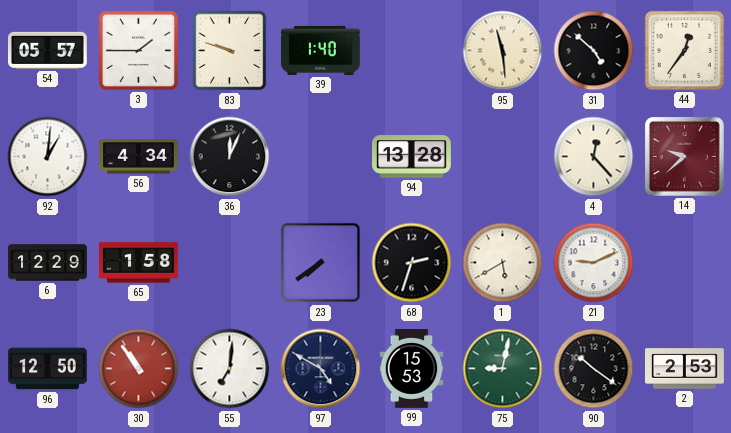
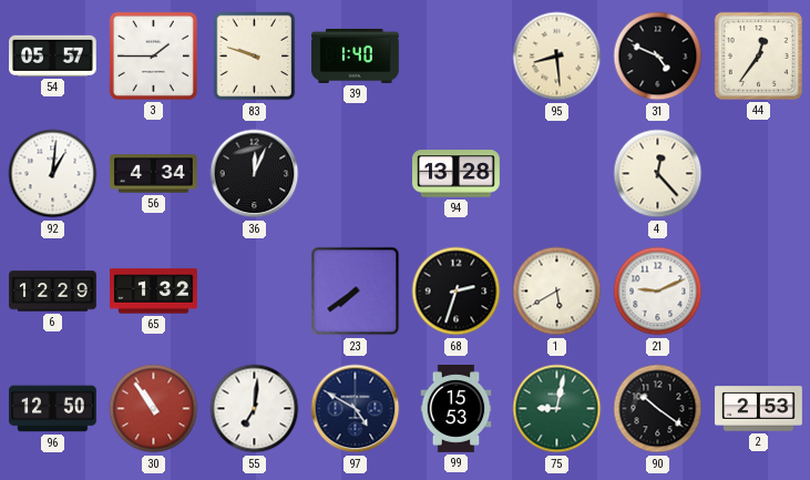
95: 11:29 -> 8:29 (557, 57)
31: 4:52 -> 4:49 (658, 57)
14: 9:38 -> none (684, 156)
65: 1:58 -> 1:32 (154, 292)
